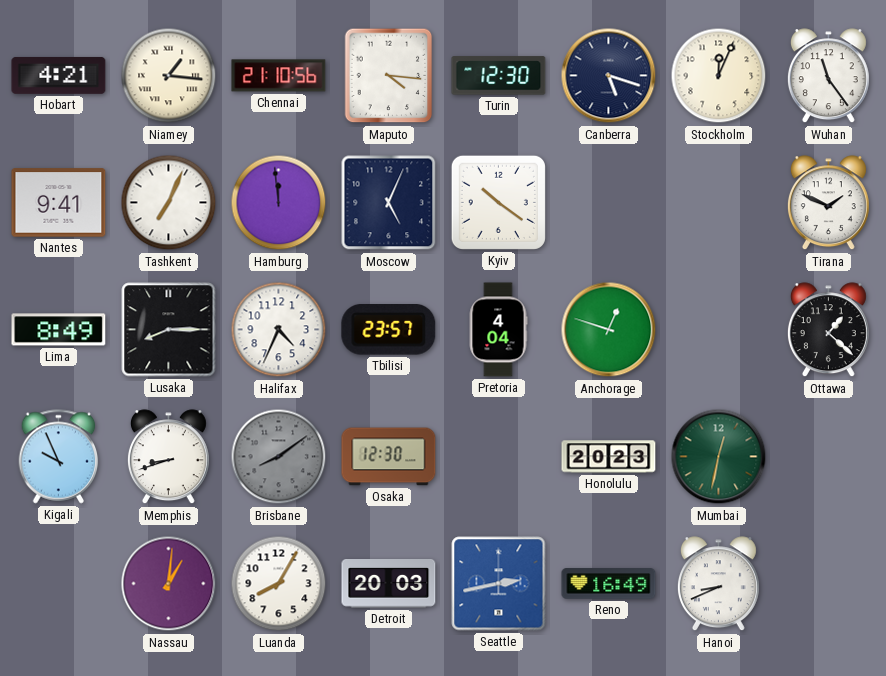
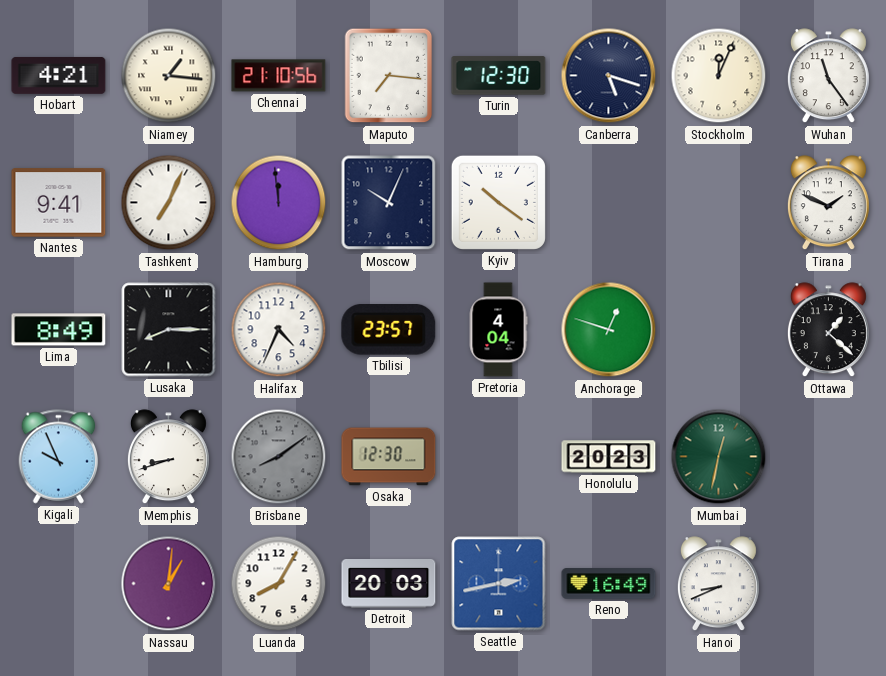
Maputo: 4:16 -> 7:16 (389, 76)
Moscow: 5:04 -> 10:04 (389, 203)
